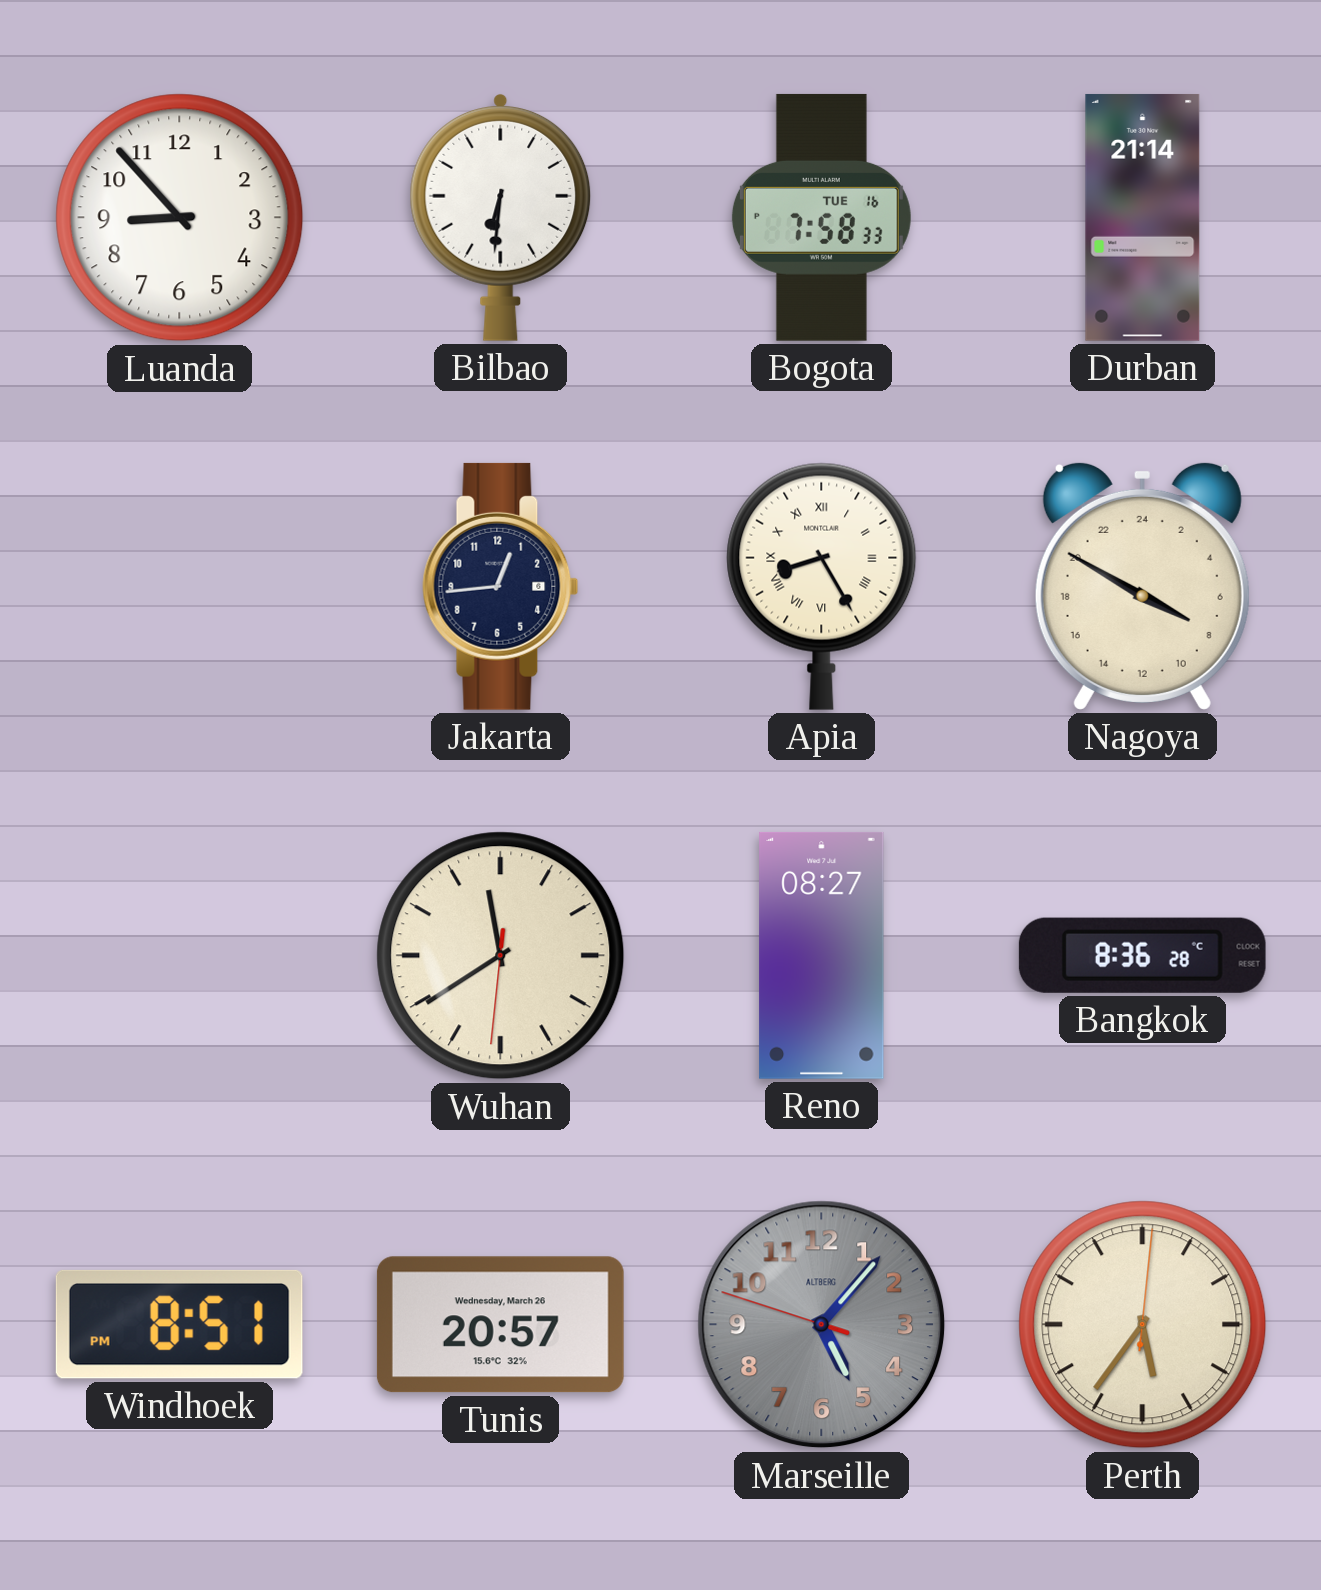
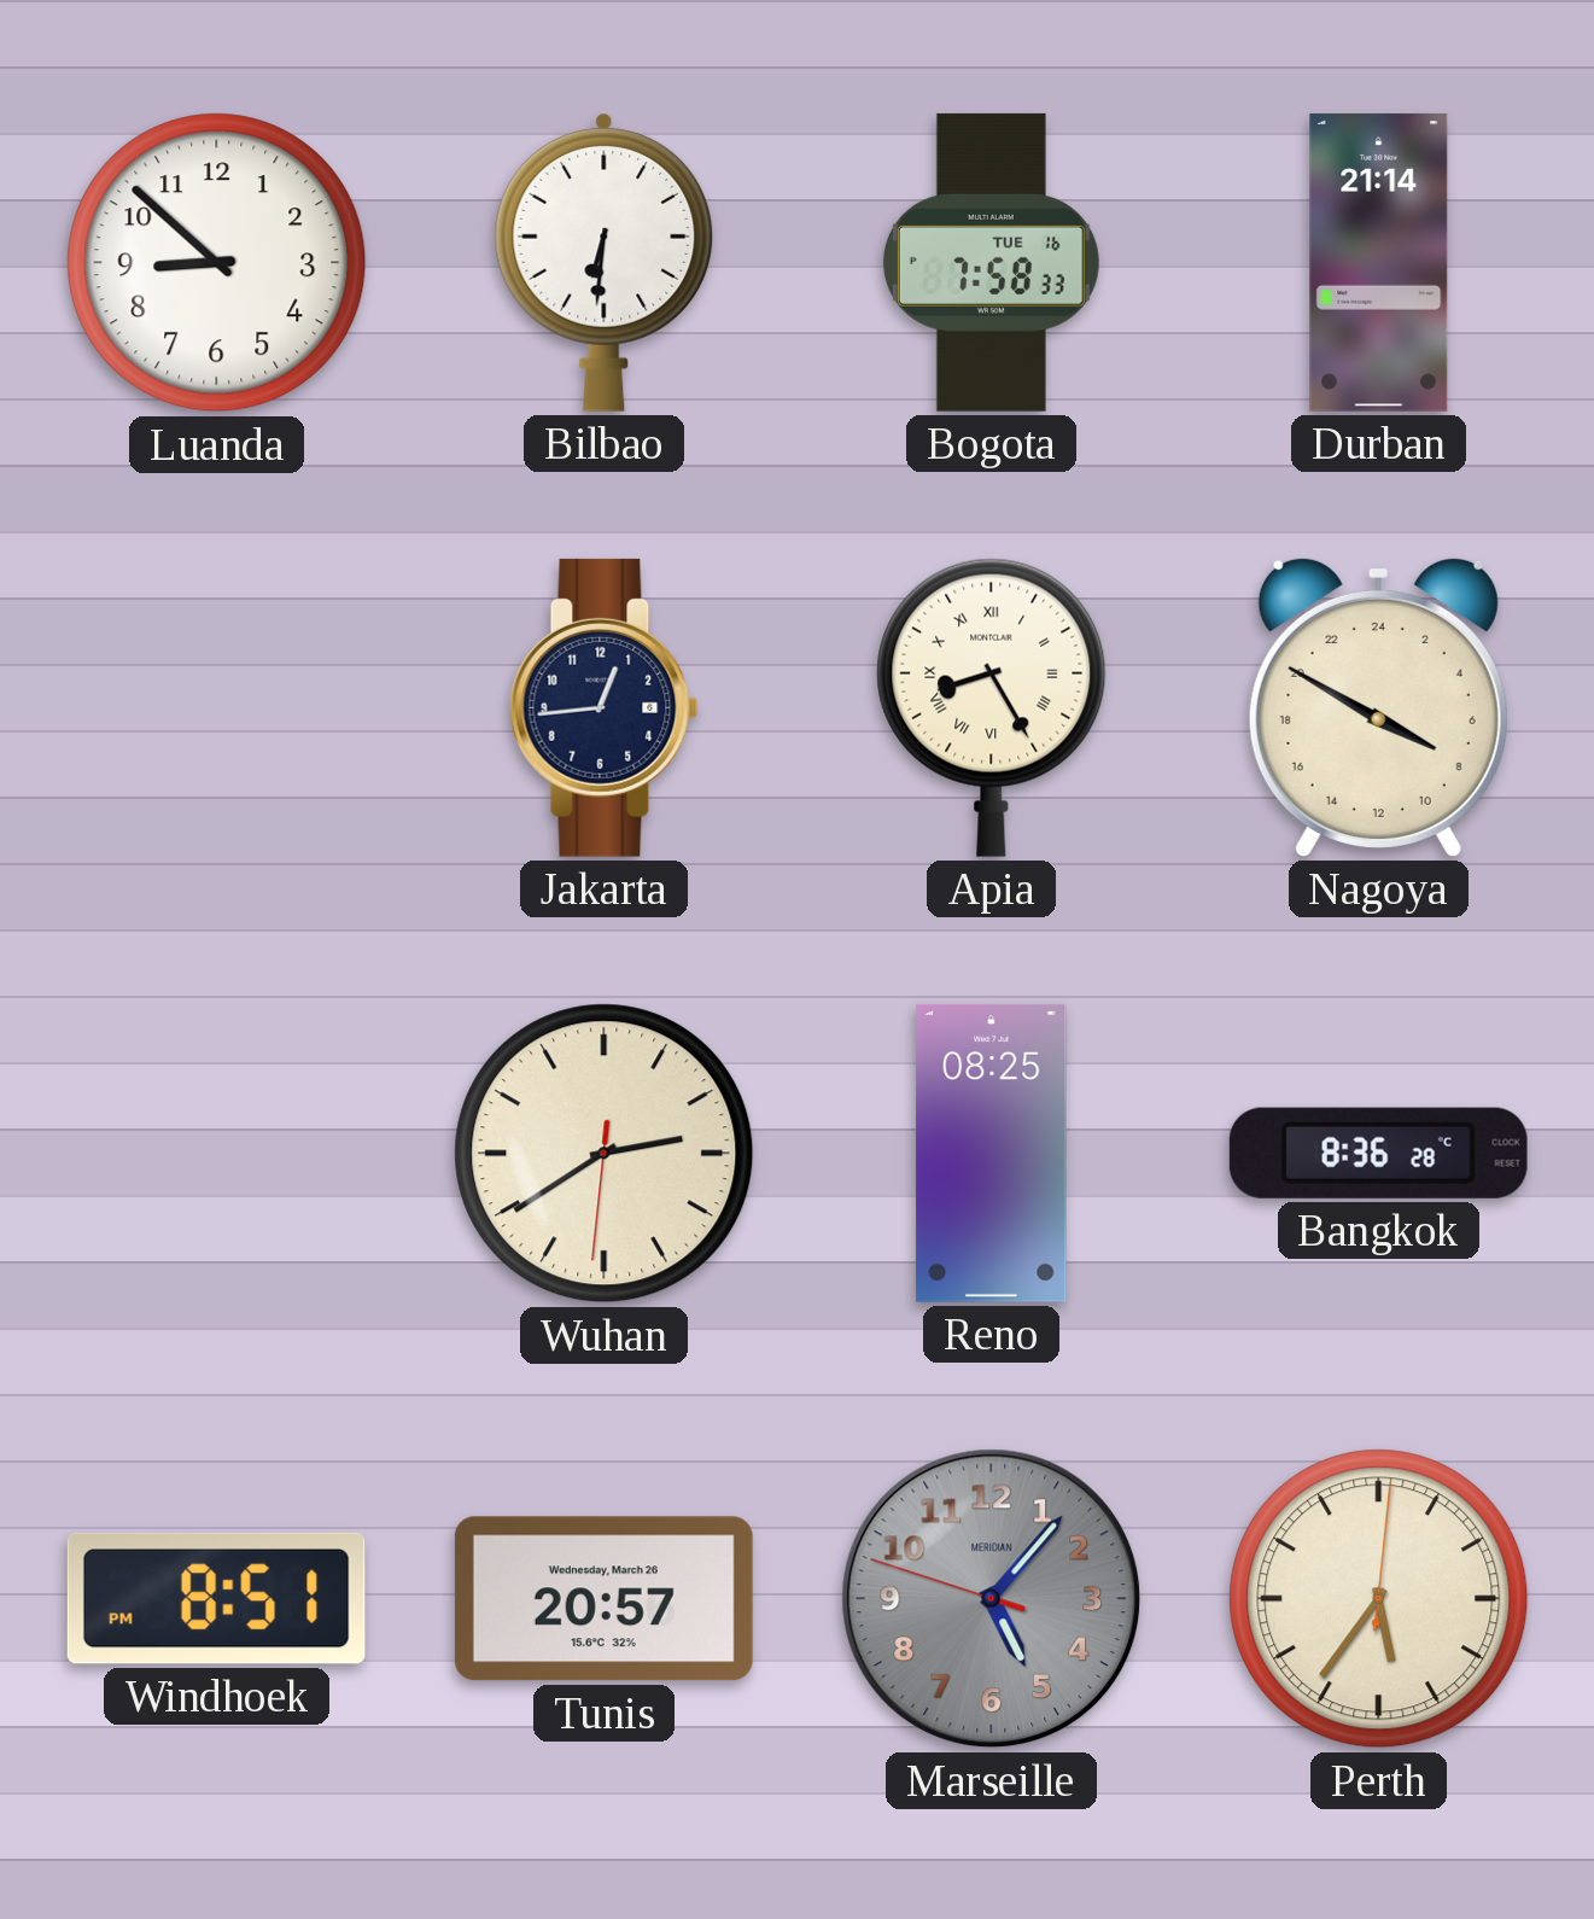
Luanda: 8:53 -> 8:52 (217, 263)
Wuhan: 11:39 -> 2:39 (605, 1154)
Reno: 08:27 -> 08:25 (992, 1153)
Marseille brand: ALTBERG -> MERIDIAN (992, 1599)
